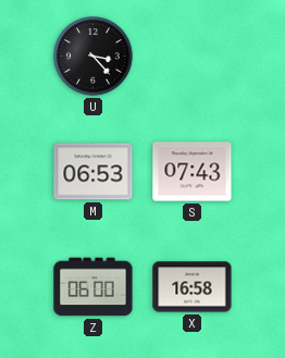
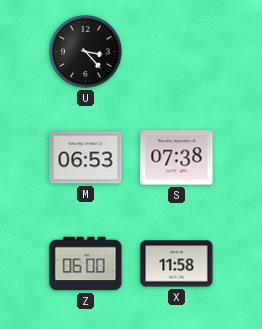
S: 07:43 -> 07:38 (177, 158)
X: 16:58 -> 11:58 (177, 264)
